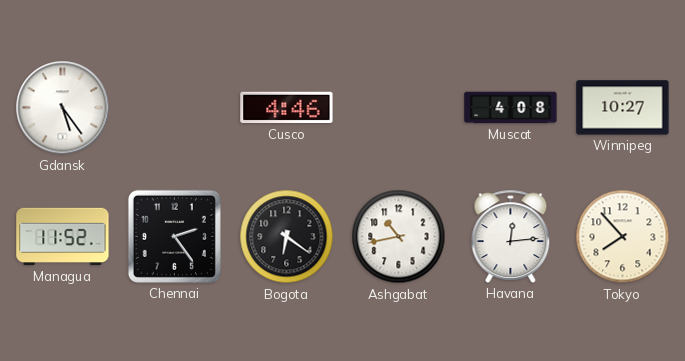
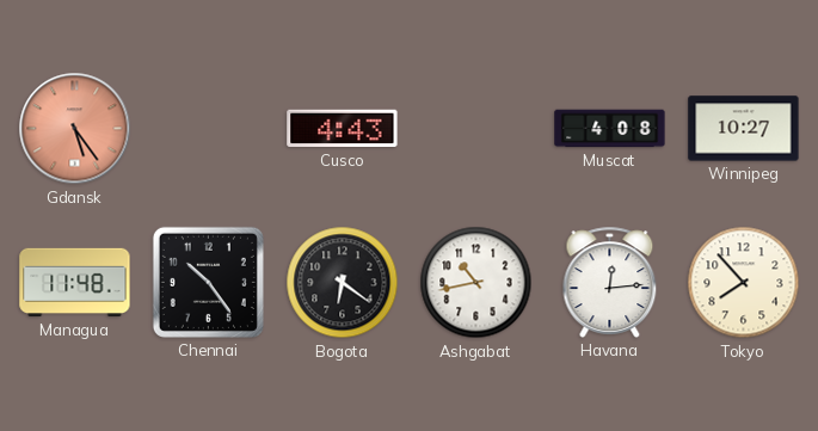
Gdansk dial: white -> salmon (75, 129)
Cusco: 4:46 -> 4:43 (343, 129)
Managua: 11:52 -> 11:48 (75, 283)
Chennai: 2:24 -> 10:24 (208, 282)
